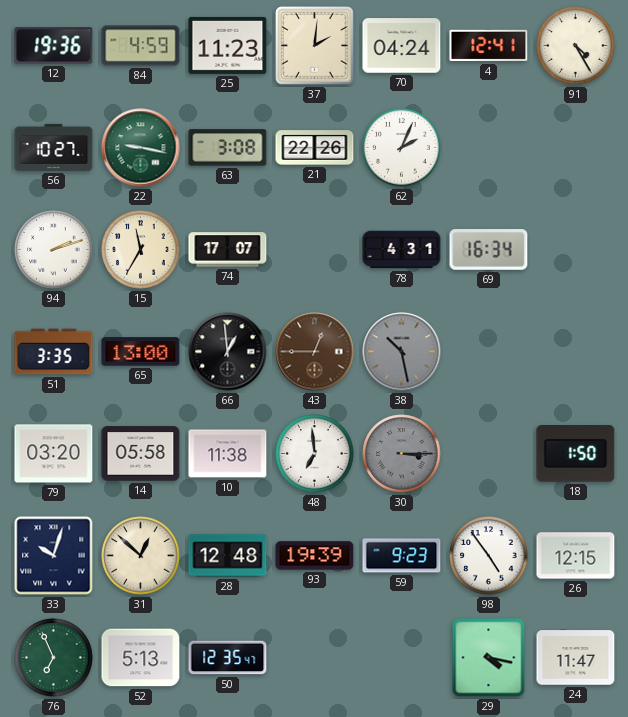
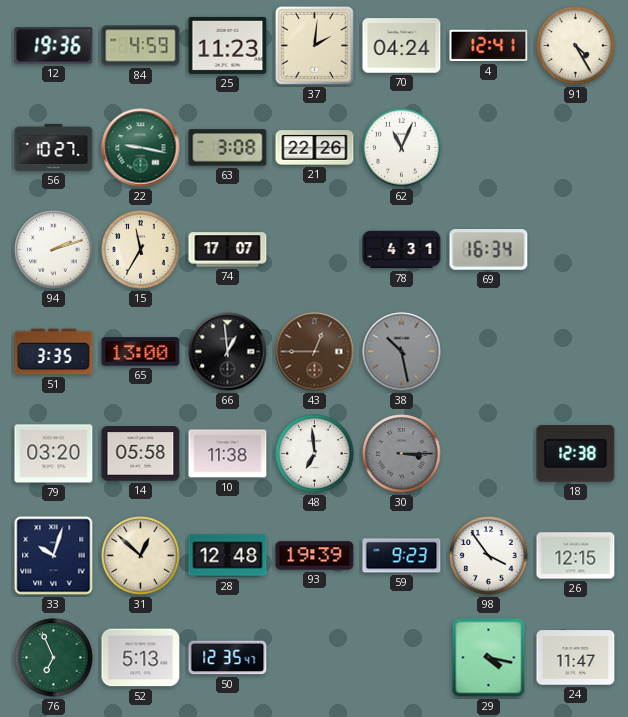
62: 2:04 -> 11:04 (402, 148)
18: 1:50 -> 12:38 (576, 454)
98: 4:54 -> 3:54 (489, 556)
